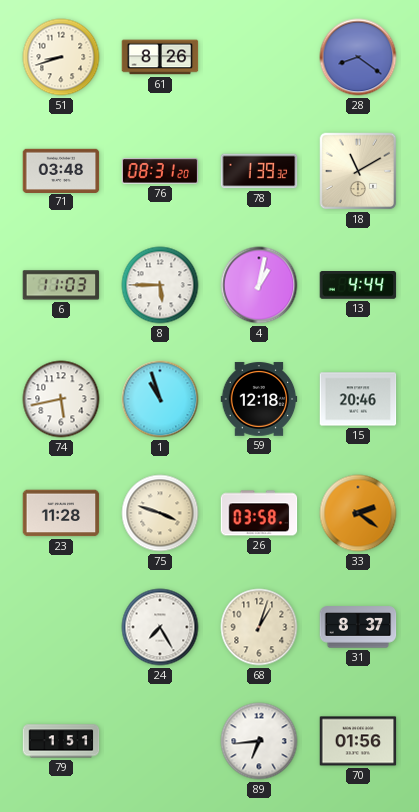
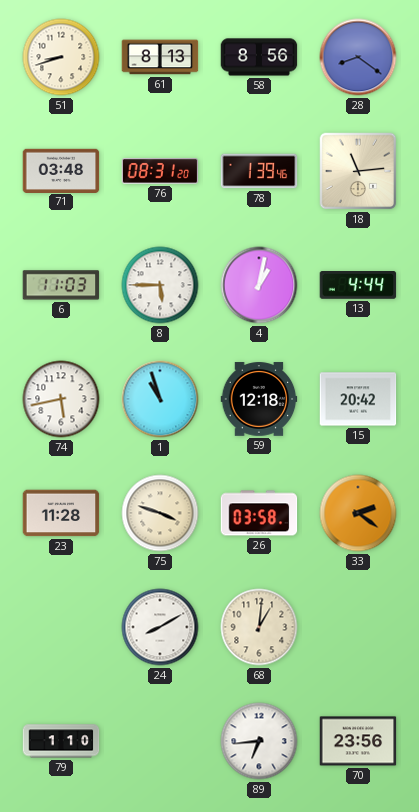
61: 8:26 -> 8:13 (160, 57)
58: none -> 8:56 (259, 57)
78: 1:39:32 -> 1:39:46 (259, 171)
18: 11:10 -> 11:14 (358, 171)
15: 20:46 -> 20:42 (358, 399)
24: 7:25 -> 8:10 (160, 627)
68: 1:03 -> 1:01 (259, 627)
31: 8:37 -> none (358, 627)
79: 1:51 -> 1:10 (61, 741)
70: 01:56 -> 23:56 (358, 741)
